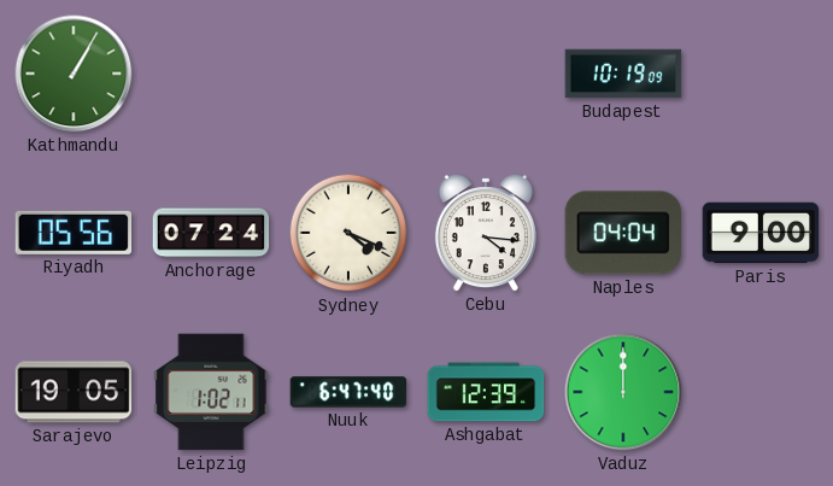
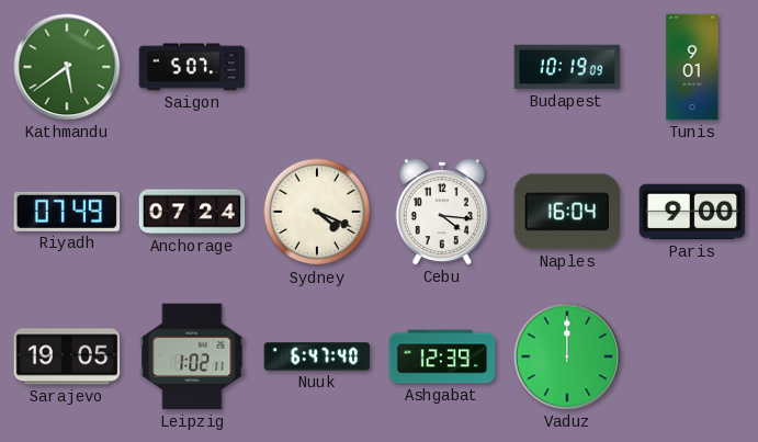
Kathmandu: 1:05 -> 5:39 (67, 67)
Saigon: none -> 5:07 (192, 67)
Tunis: none -> 9:01 (692, 67)
Riyadh: 05:56 -> 07:49 (67, 212)
Naples: 04:04 -> 16:04 (566, 212)
